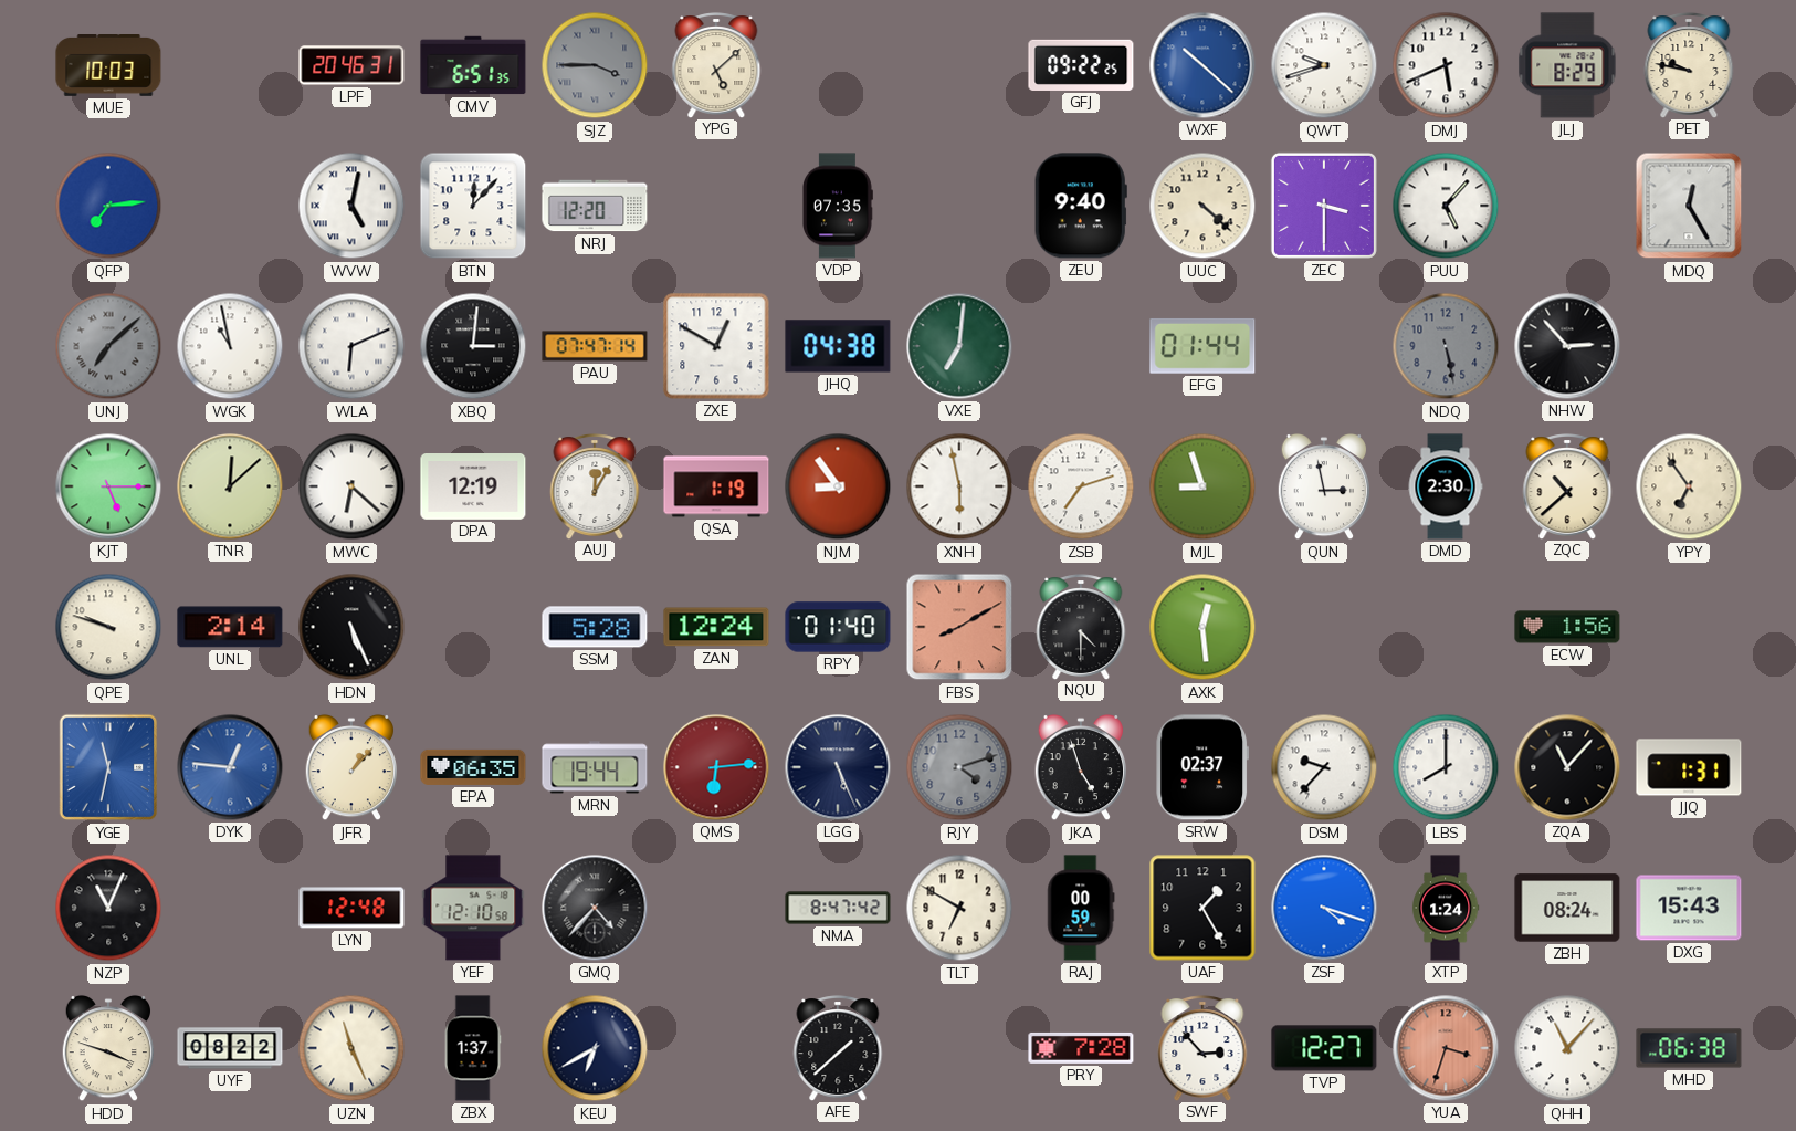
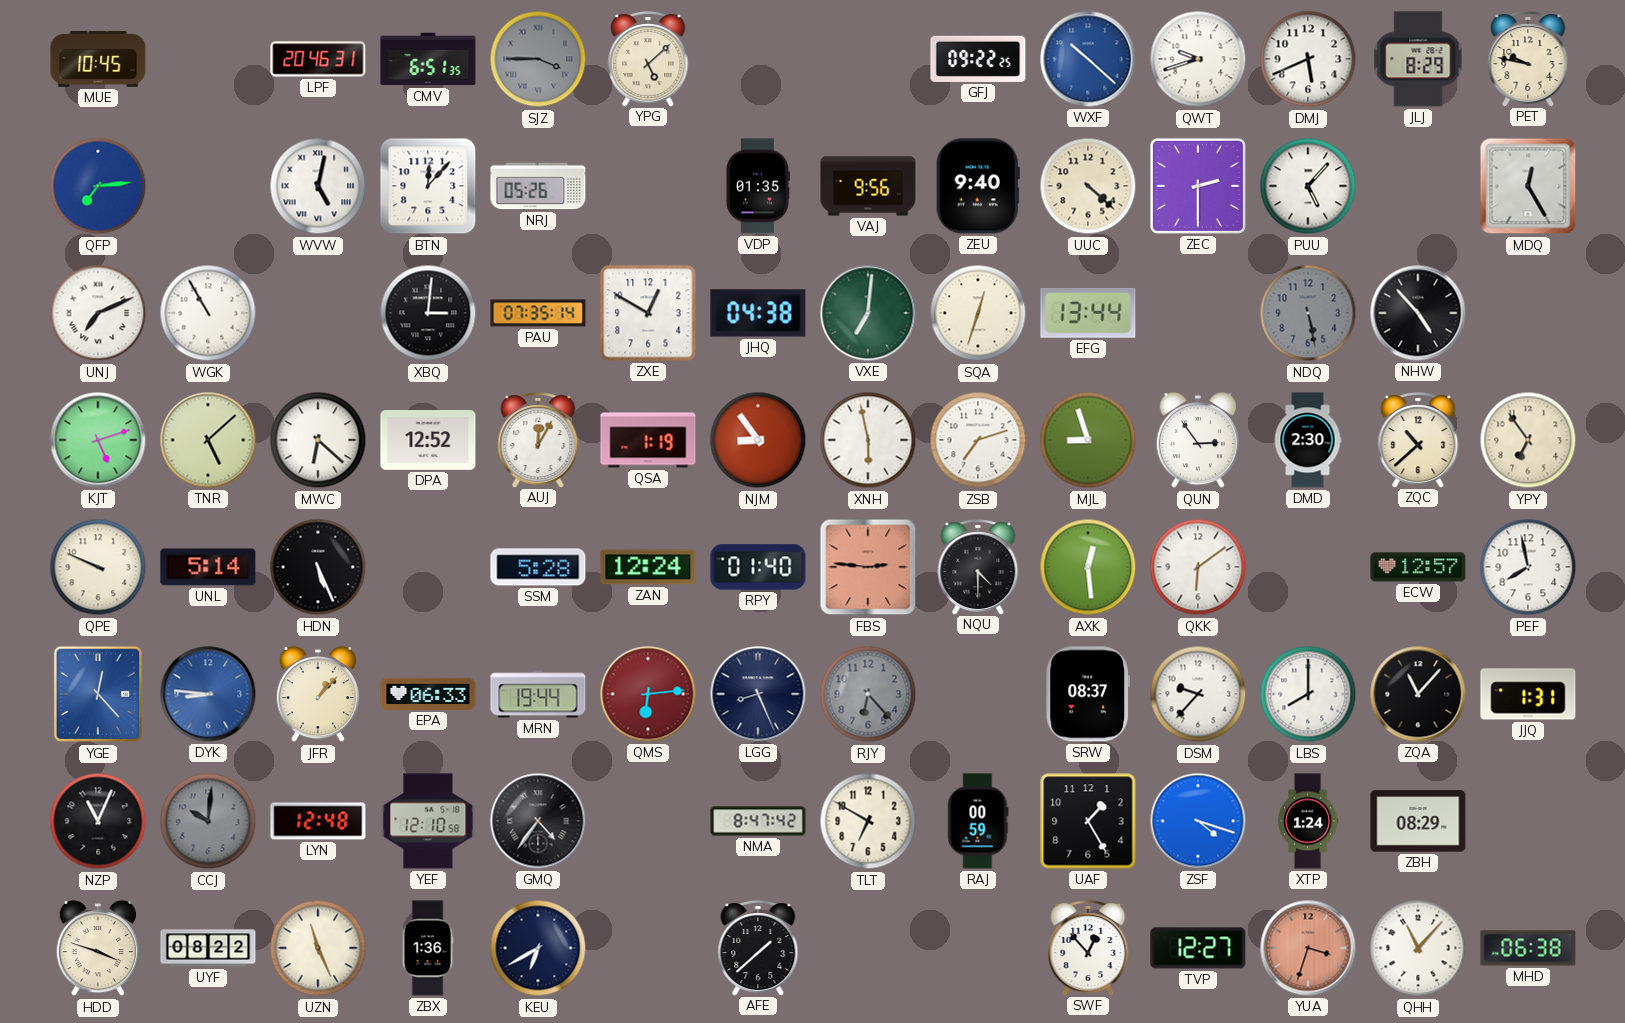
MUE: 10:03 -> 10:45 (98, 60)
NRJ: 12:20 -> 05:26 (538, 186)
VDP: 07:35 -> 01:35 (758, 186)
VAJ: none -> 9:56 (868, 186)
ZEC: 3:30 -> 2:30 (1198, 186)
UNJ: 7:08 -> 7:11 (98, 313)
UNJ dial: grey -> white (98, 313)
WGK: 10:58 -> 10:55 (208, 313)
WLA: 6:11 -> none (351, 346)
PAU: 07:47 -> 07:35 (538, 313)
SQA: none -> 12:33 (978, 313)
EFG: 01:44 -> 13:44 (1088, 313)
NHW: 2:53 -> 4:53 (1418, 313)
KJT: 5:15 -> 5:12 (98, 440)
TNR: 12:08 -> 5:08 (208, 440)
DPA: 12:19 -> 12:52 (428, 441)
QUN: 2:58 -> 2:54 (1197, 440)
QPE: 9:48 -> 9:49 (98, 567)
UNL: 2:14 -> 5:14 (208, 567)
FBS: 8:10 -> 2:46 (868, 567)
QKK: none -> 6:09 (1198, 567)
ECW: 1:56 -> 12:57 (1418, 567)
PEF: none -> 7:58 (1528, 567)
YGE: 11:32 -> 12:23 (98, 694)
DYK: 12:46 -> 8:46 (208, 694)
EPA: 06:35 -> 06:33 (428, 694)
LGG: 5:26 -> 8:26 (758, 694)
RJY: 4:12 -> 6:23 (868, 694)
JKA: 4:57 -> none (1080, 767)
SRW: 02:37 -> 08:37 (1087, 694)
CCJ: none -> 10:01 (208, 821)
GMQ: 4:37 -> 4:36 (538, 821)
ZBH: 08:24 -> 08:29 (1418, 821)
DXG: 15:43 -> none (1689, 908)
ZBX: 1:37 -> 1:36 (428, 948)
PRY: 7:28 -> none (1081, 1048)
SWF: 2:53 -> 12:53 (1088, 948)
